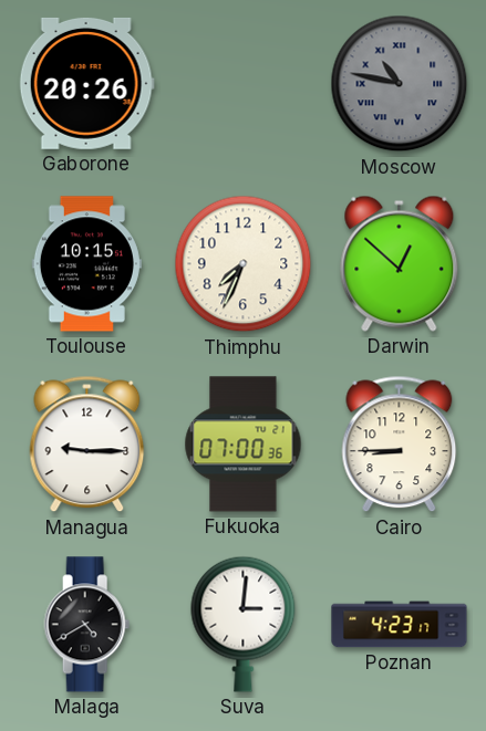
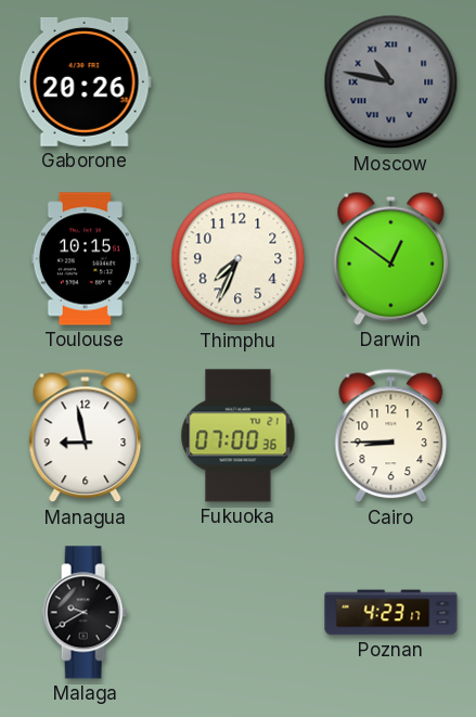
Darwin: 12:52 -> 12:51 (391, 258)
Managua: 9:15 -> 8:58 (86, 436)
Malaga: 4:40 -> 9:40 (86, 613)
Suva: 3:01 -> none (244, 624)
